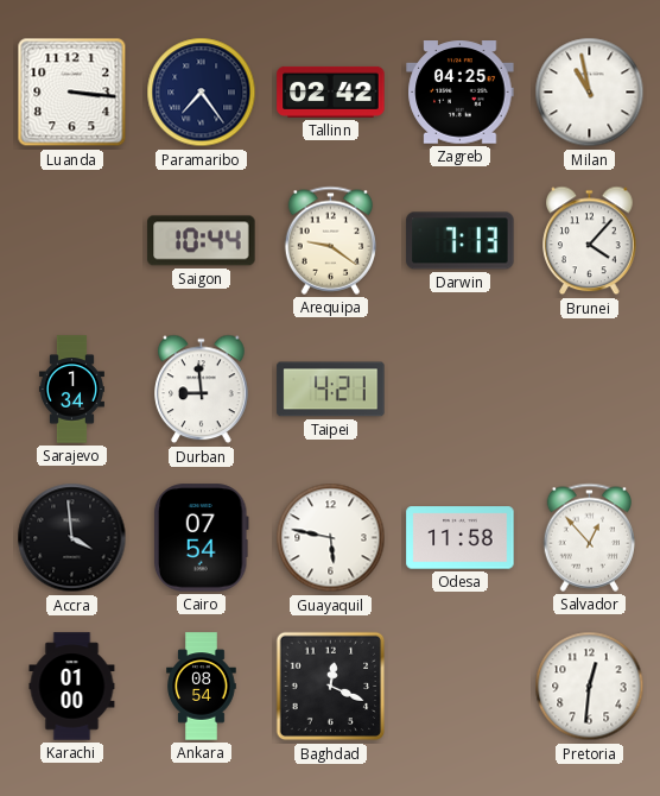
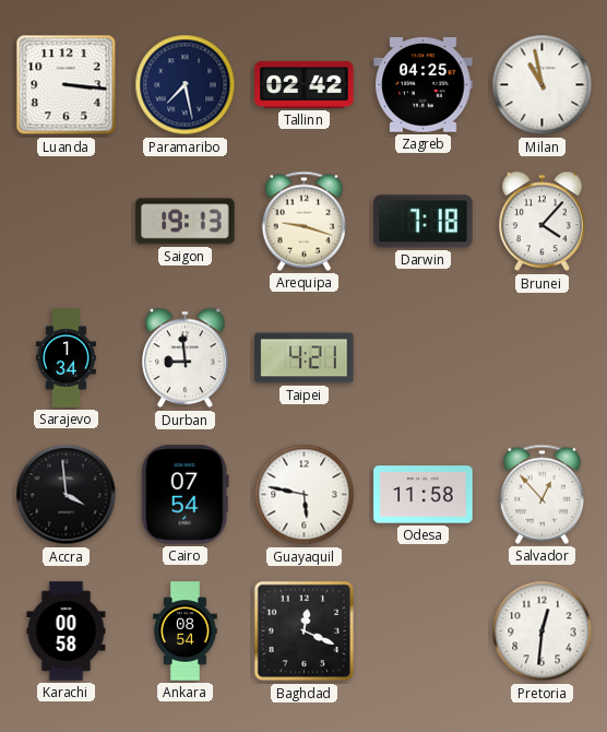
Paramaribo: 7:24 -> 7:28 (186, 85)
Saigon: 10:44 -> 19:13 (186, 222)
Arequipa: 9:21 -> 9:18 (303, 221)
Darwin: 7:13 -> 7:18 (424, 222)
Karachi: 01:00 -> 00:58 (67, 631)
